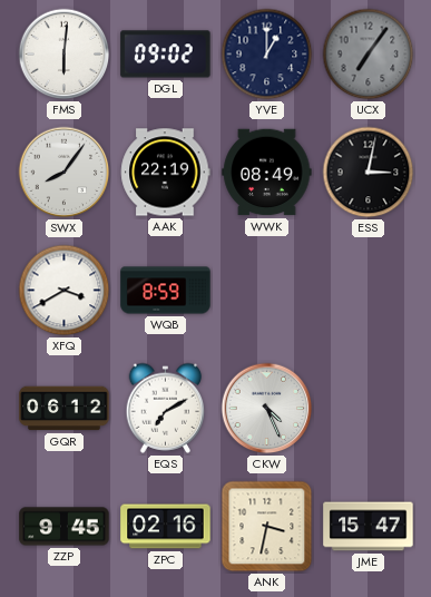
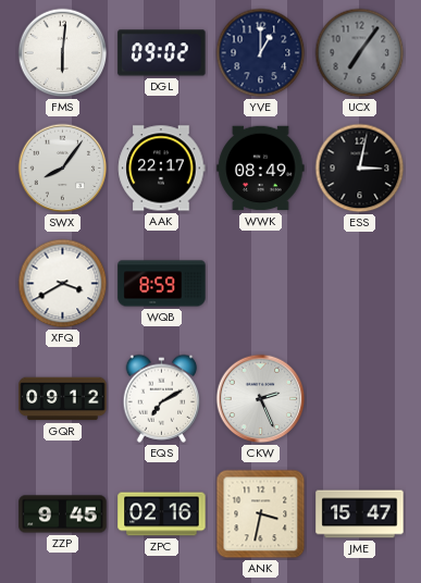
AAK: 22:19 -> 22:17 (161, 169)
GQR: 06:12 -> 09:12 (63, 399)
CKW: 4:26 -> 2:26 (261, 399)
